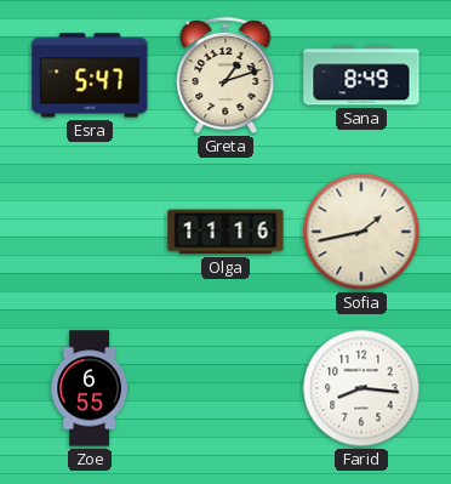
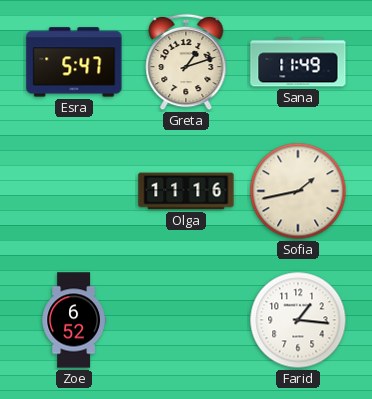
Sana: 8:49 -> 11:49 (298, 62)
Zoe: 6:55 -> 6:52 (74, 320)
Farid: 8:16 -> 1:16 (298, 320)
